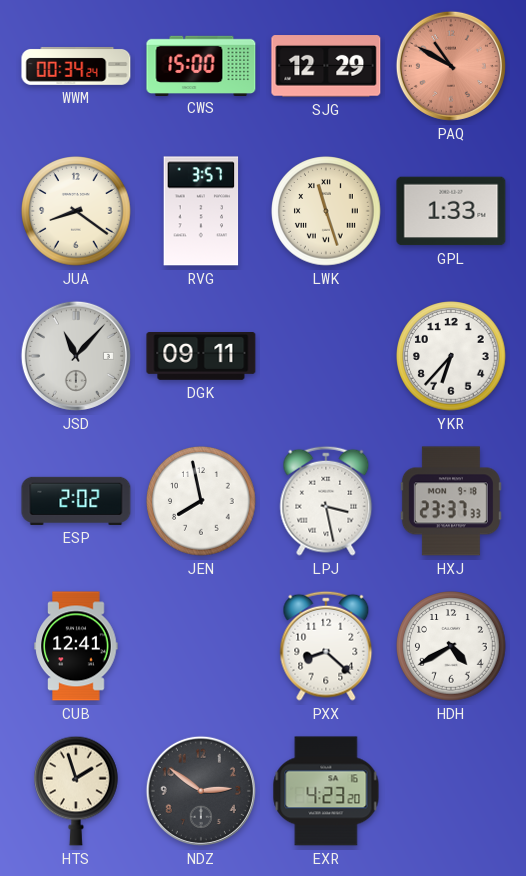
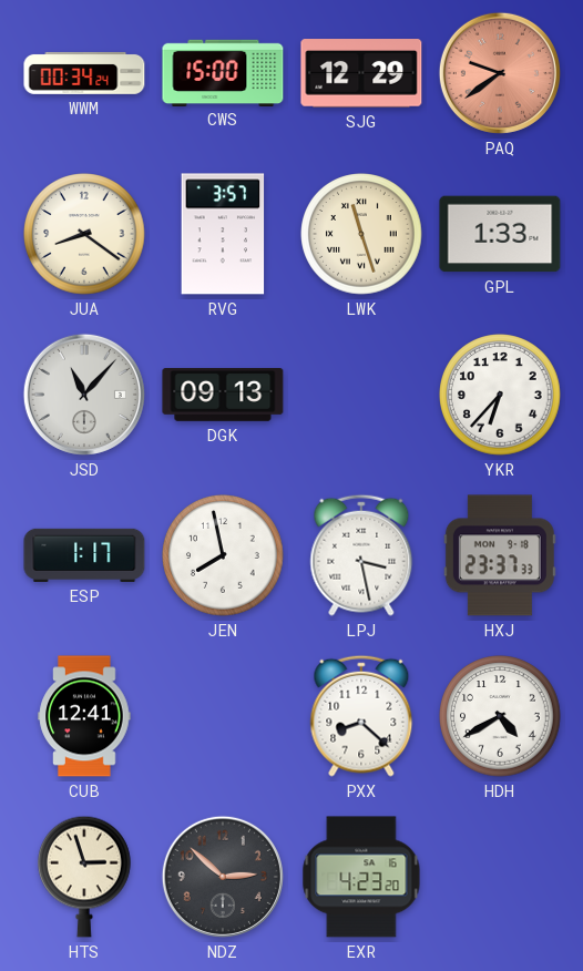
PAQ: 10:50 -> 9:39 (500, 73)
DGK: 09:11 -> 09:13 (223, 396)
ESP: 2:02 -> 1:17 (84, 555)
HTS: 1:57 -> 2:57 (85, 877)
NDZ: 2:51 -> 2:52 (223, 877)
